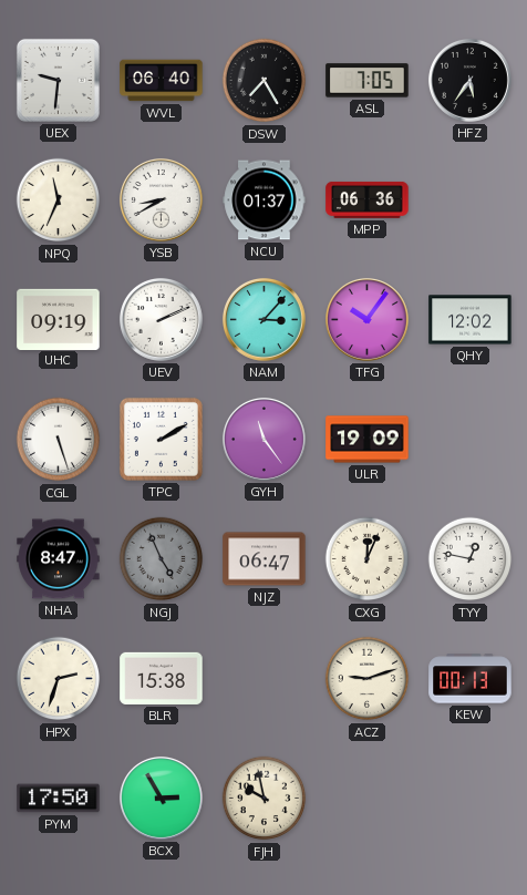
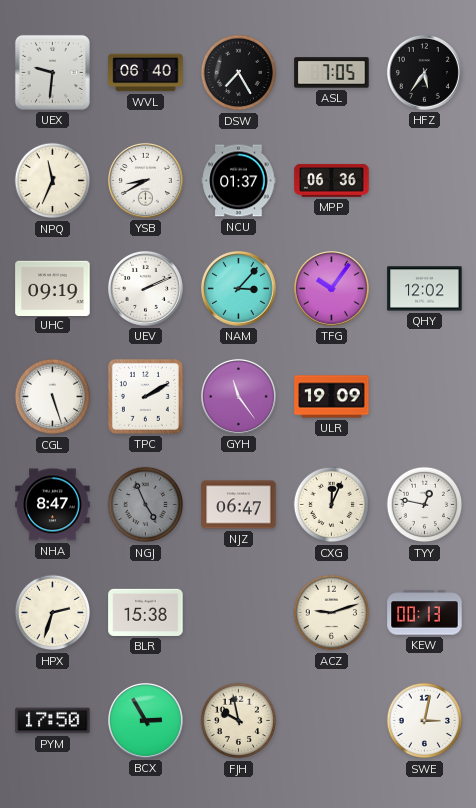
SWE: none -> 3:02 (425, 721)
